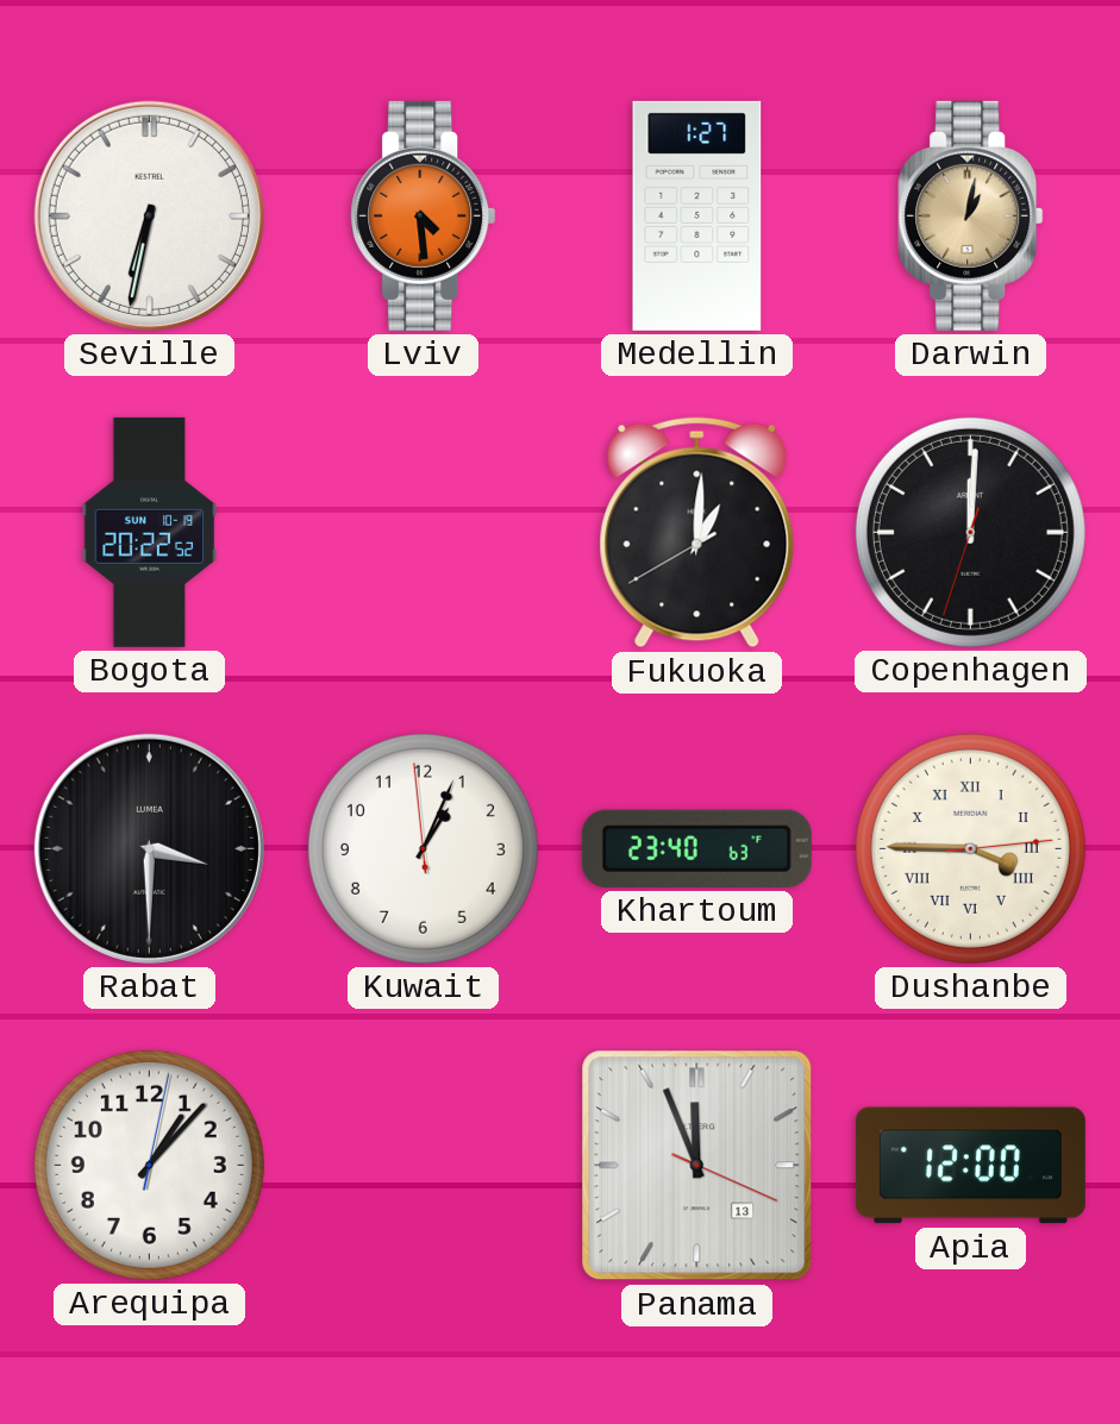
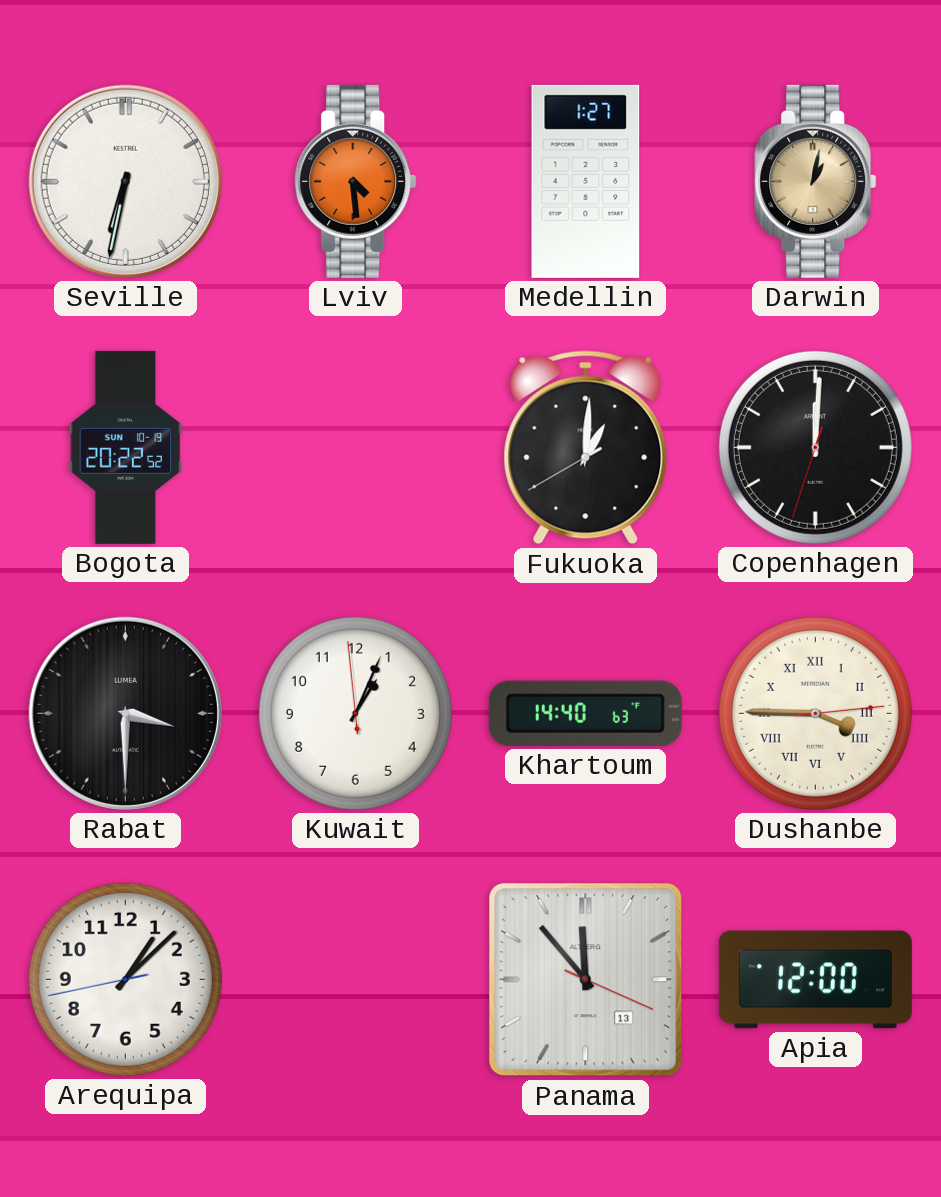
Khartoum: 23:40 -> 14:40 (585, 713)
Arequipa: 1:07:02 -> 1:07:43 (125, 979)
Panama: 11:56 -> 11:53 (586, 980)
